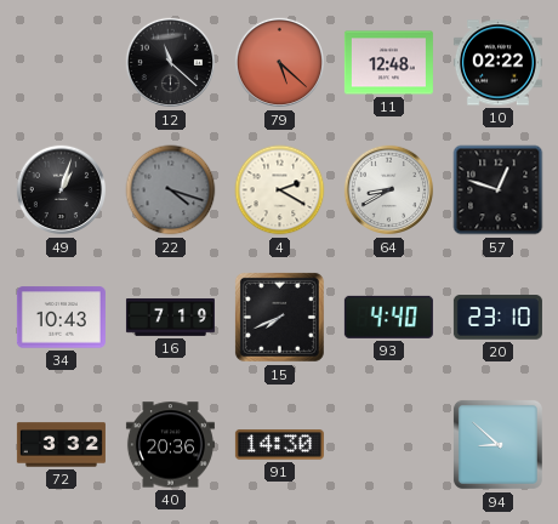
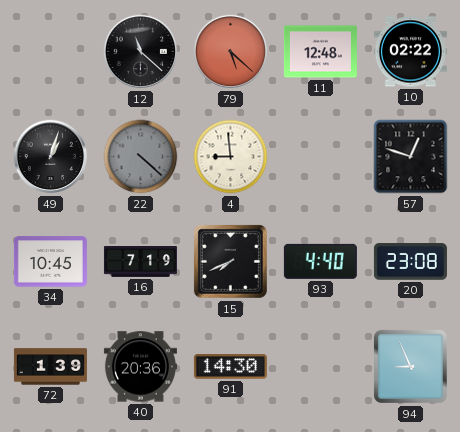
22: 4:18 -> 4:22 (141, 157)
4: 2:20 -> 8:59 (231, 157)
64: 8:40 -> none (389, 190)
34: 10:43 -> 10:45 (50, 262)
20: 23:10 -> 23:08 (410, 262)
72: 3:32 -> 1:39 (50, 367)
94: 8:52 -> 8:56 (410, 366)
